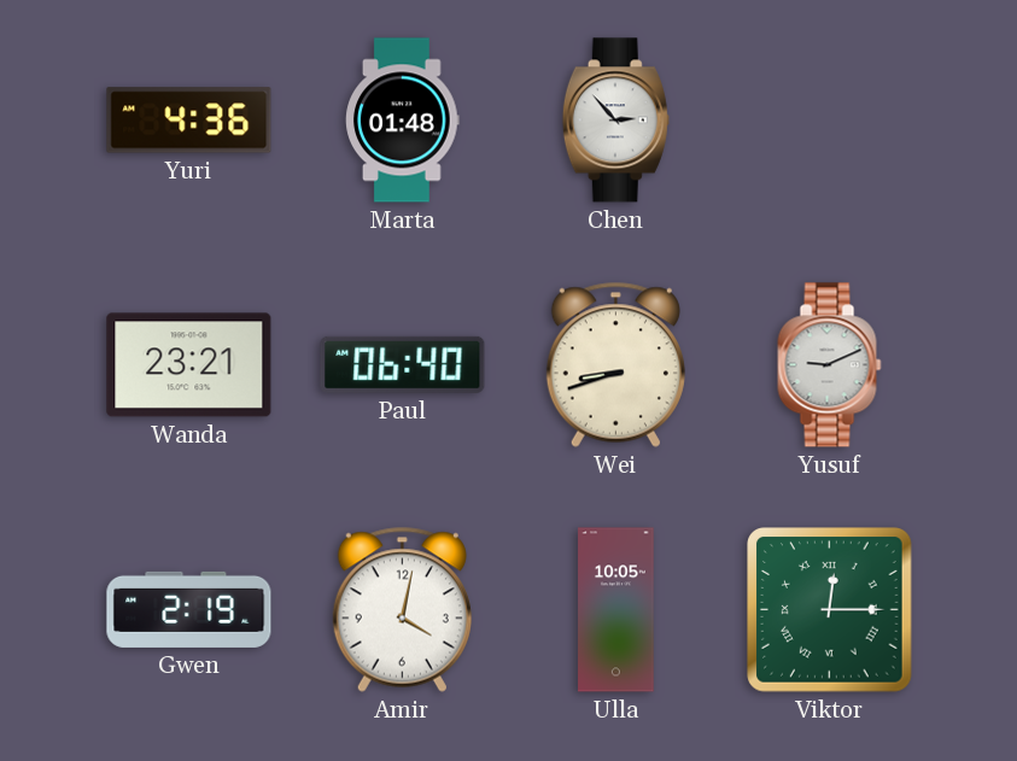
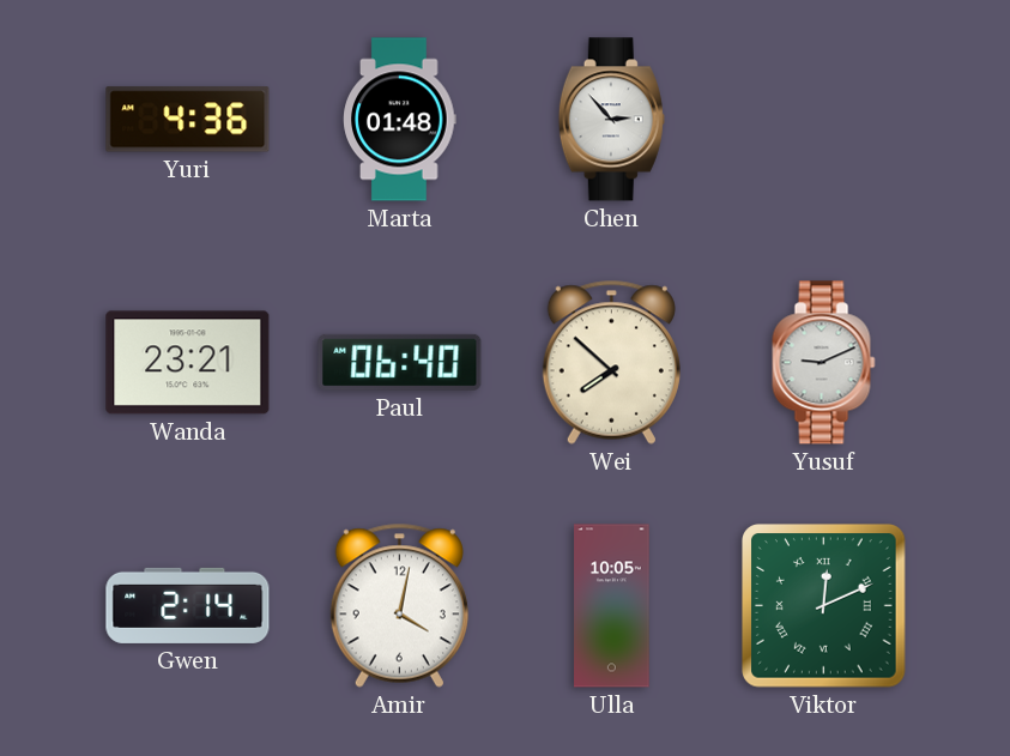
Wei: 8:42 -> 7:52 (611, 362)
Gwen: 2:19 -> 2:14 (188, 605)
Viktor: 12:15 -> 12:11 (824, 606)
